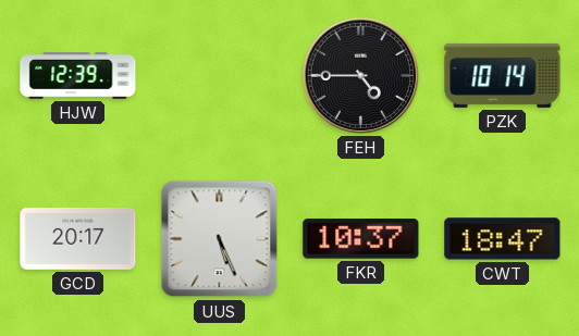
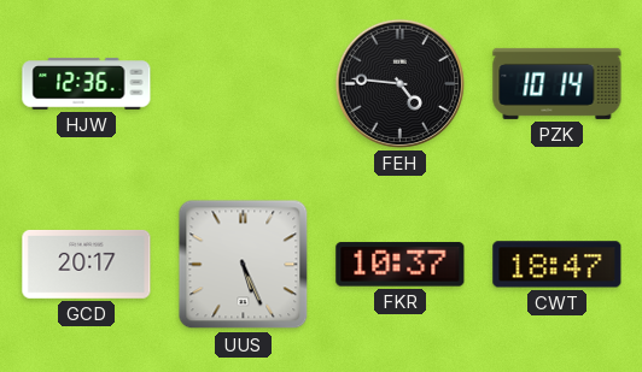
HJW: 12:39 -> 12:36 (87, 84)
FEH: 4:45 -> 4:46 (399, 83)
